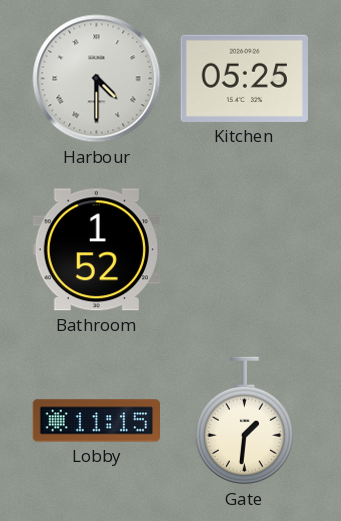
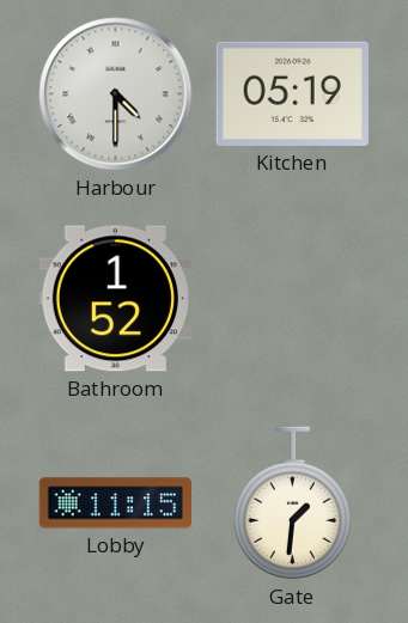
Kitchen: 05:25 -> 05:19 (292, 93)
